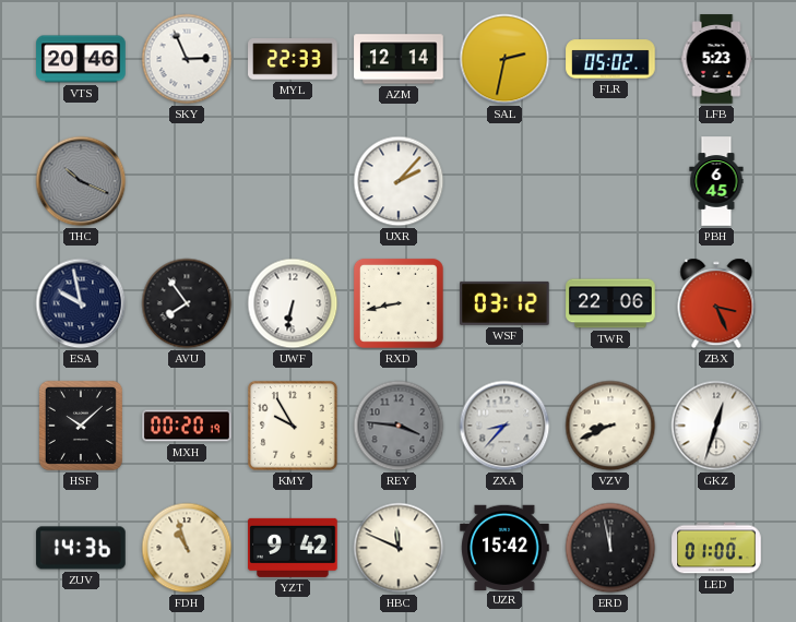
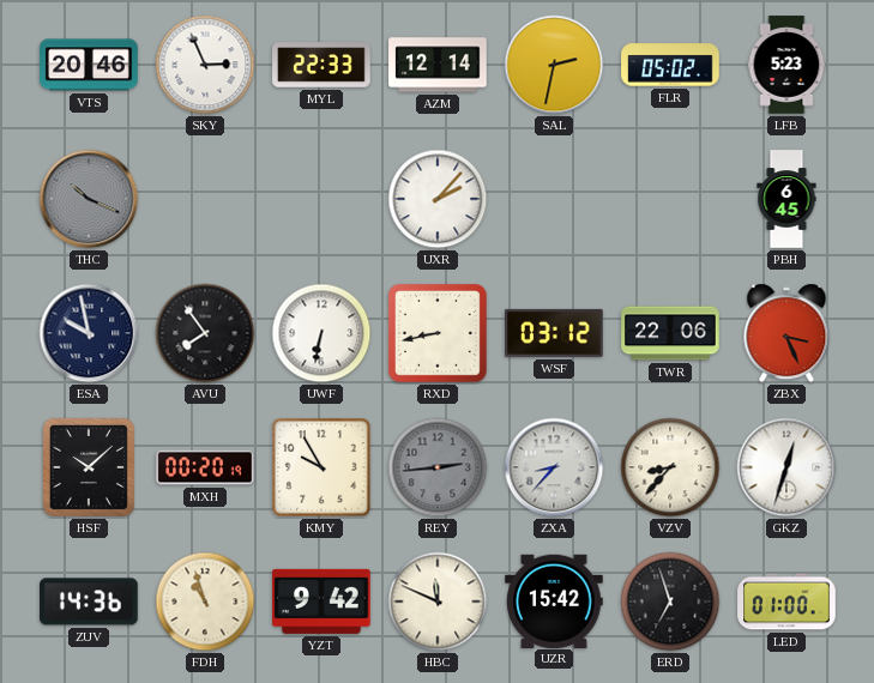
REY: 3:46 -> 2:44 (438, 467)
VZV: 8:41 -> 8:37 (670, 467)
ERD: 11:58 -> 6:57 (670, 602)
